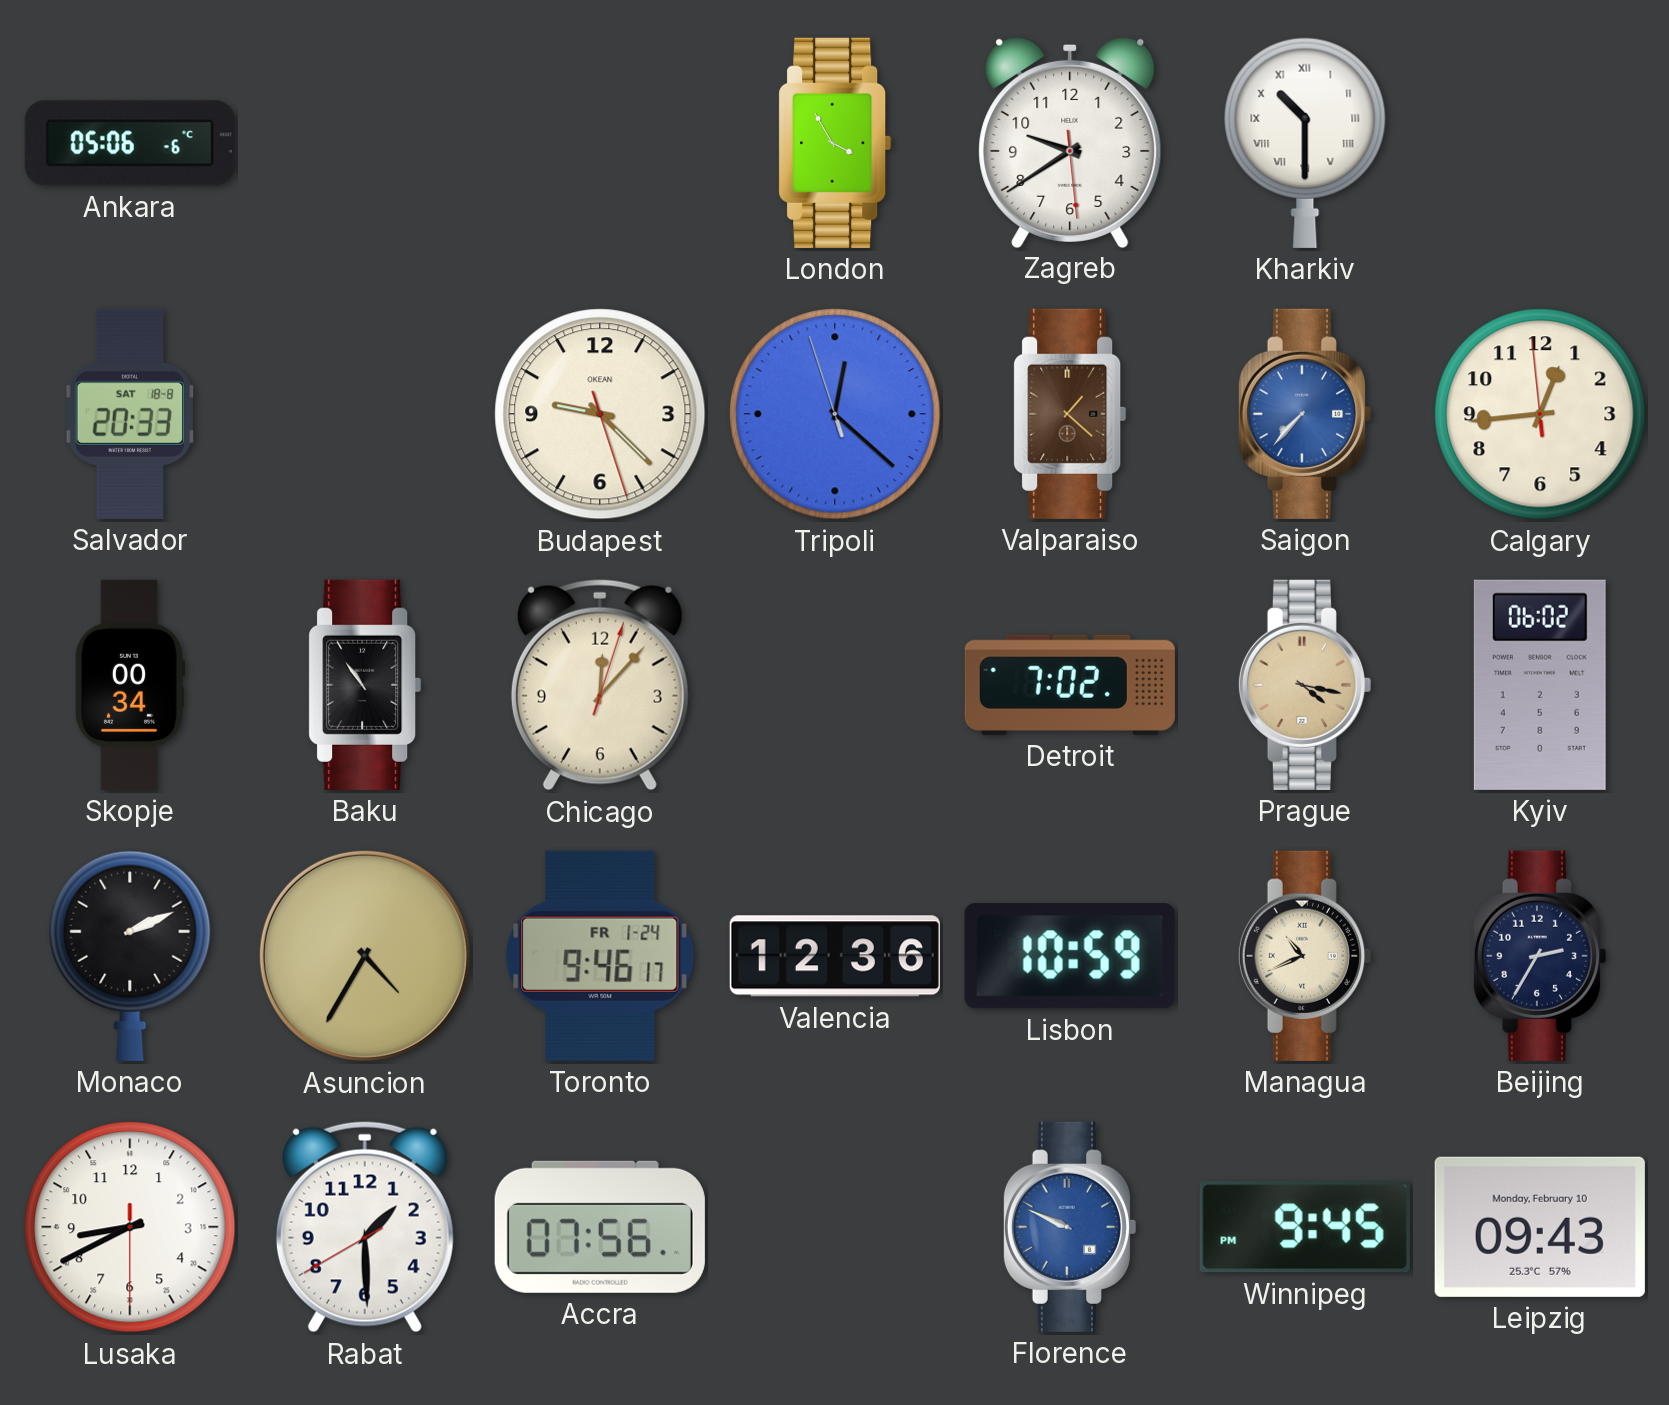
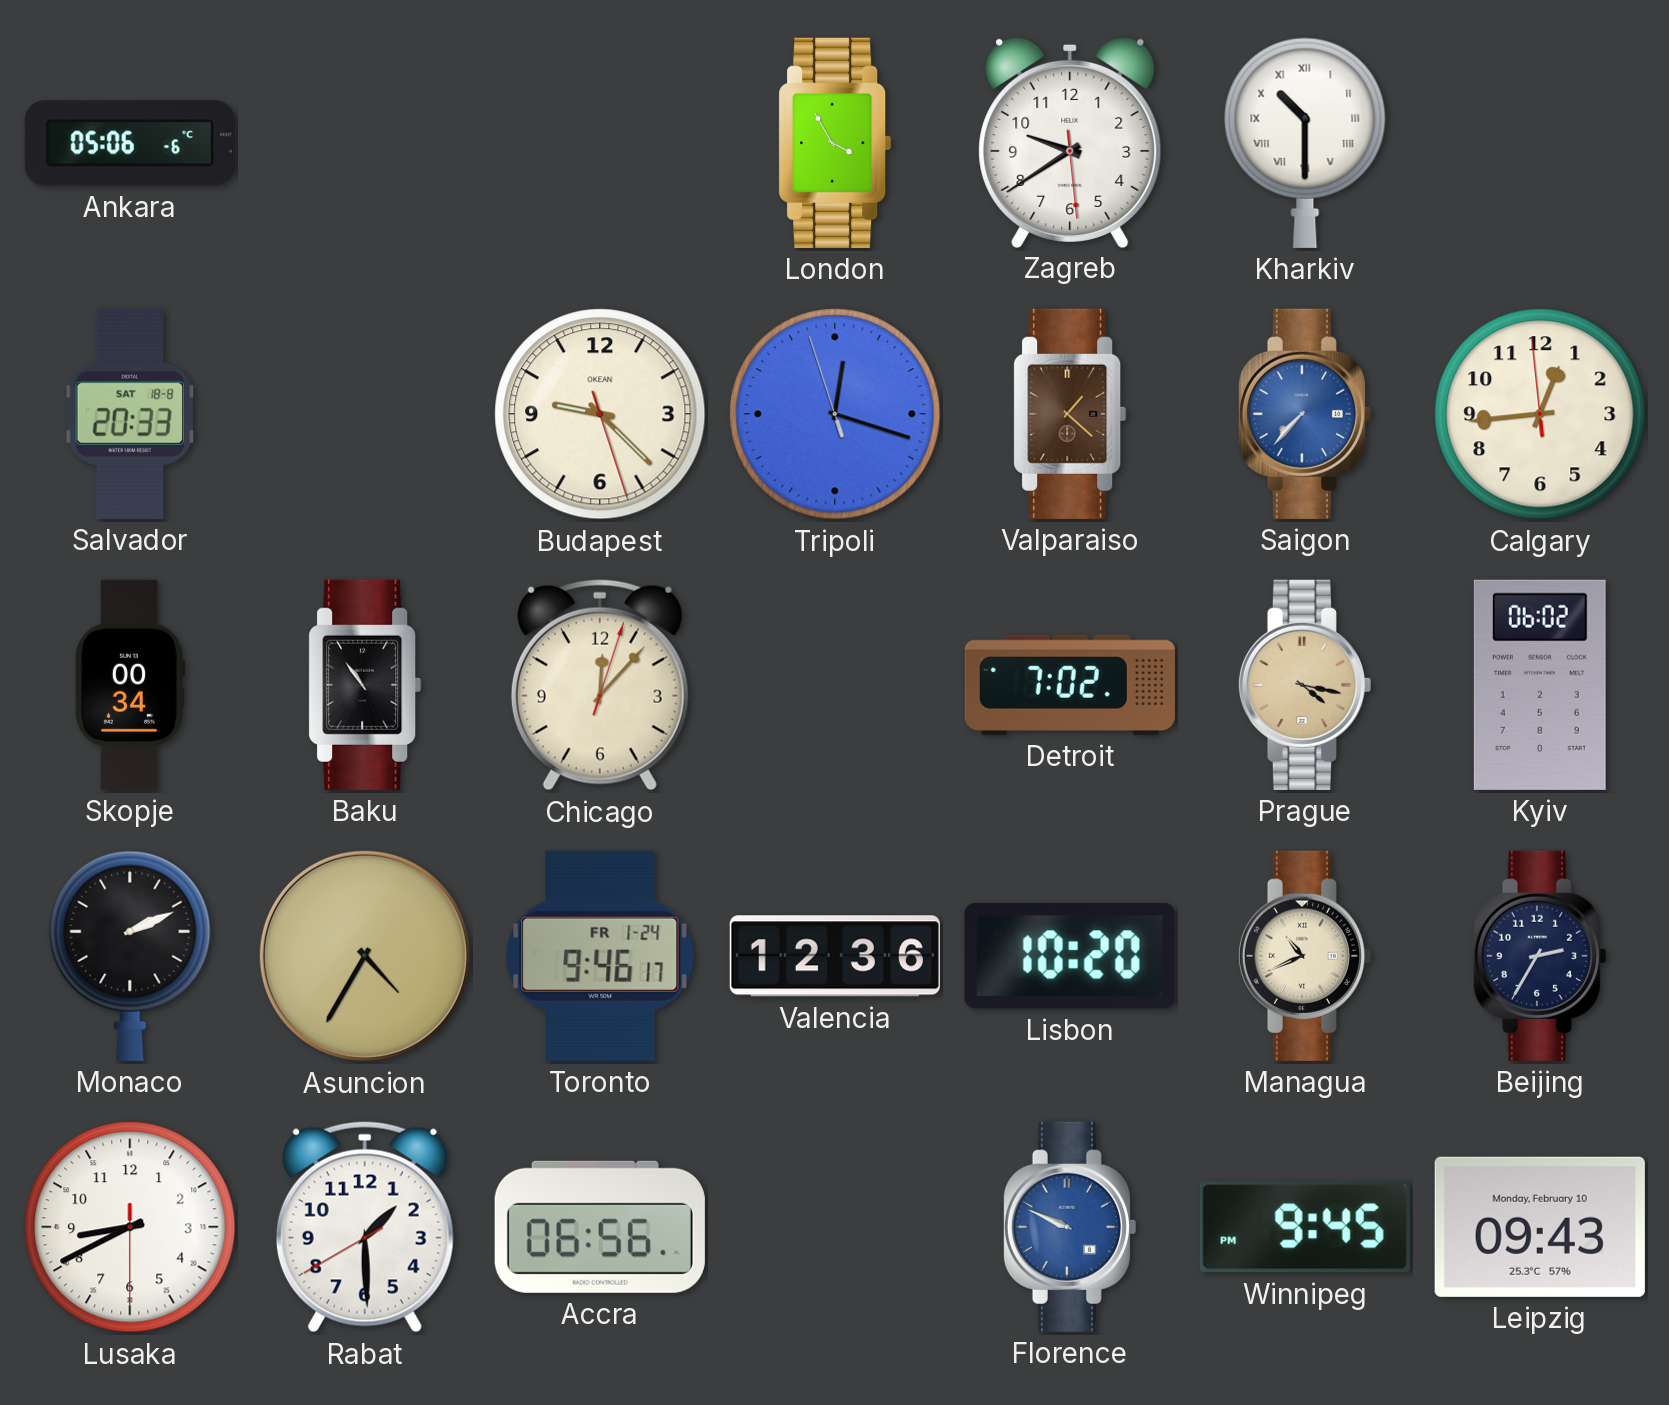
Tripoli: 12:21 -> 12:17 (835, 414)
Lisbon: 10:59 -> 10:20 (1070, 956)
Accra: 07:56 -> 06:56 (600, 1227)
